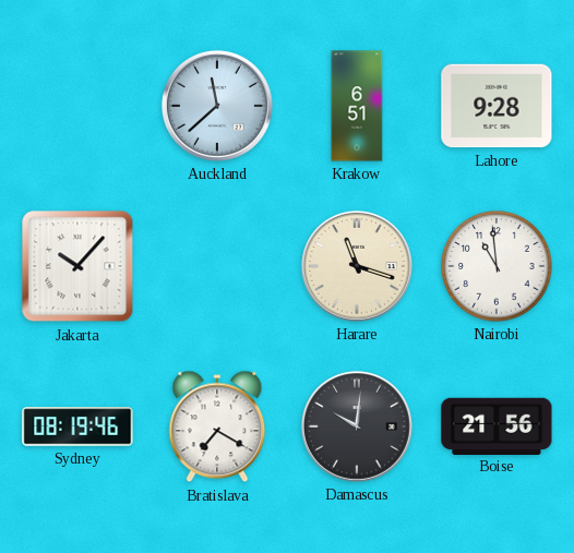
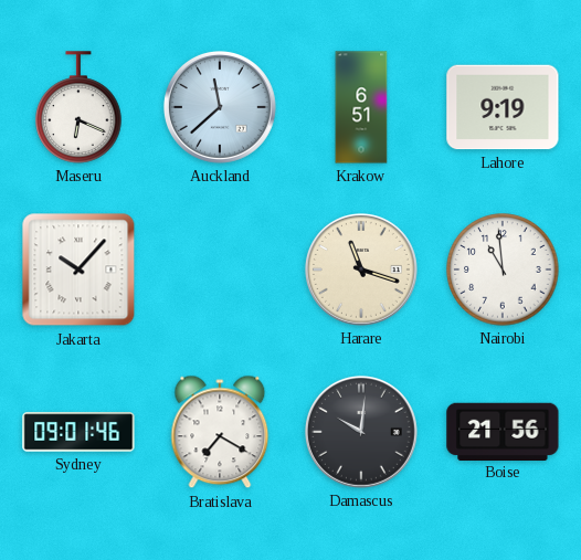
Maseru: none -> 6:19 (78, 107)
Lahore: 9:28 -> 9:19 (503, 107)
Sydney: 08:19 -> 09:01 (78, 432)
